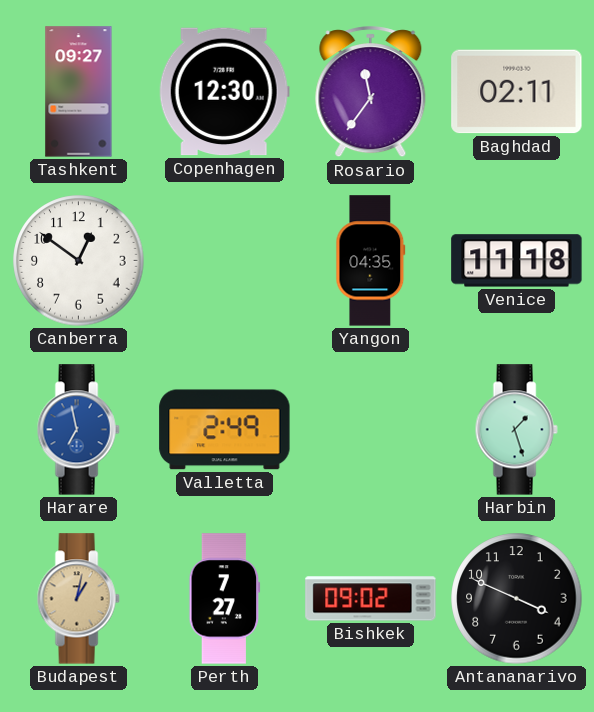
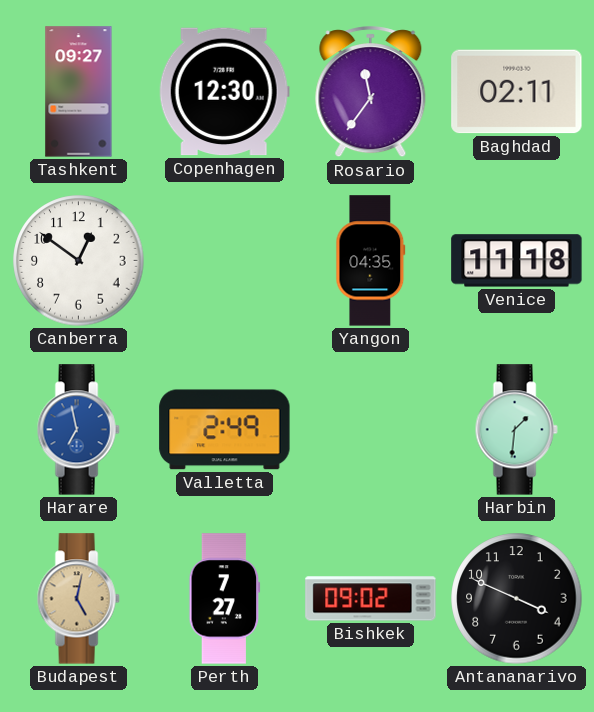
Harbin: 1:27 -> 1:31 (516, 430)
Budapest: 1:02 -> 5:02 (78, 599)
